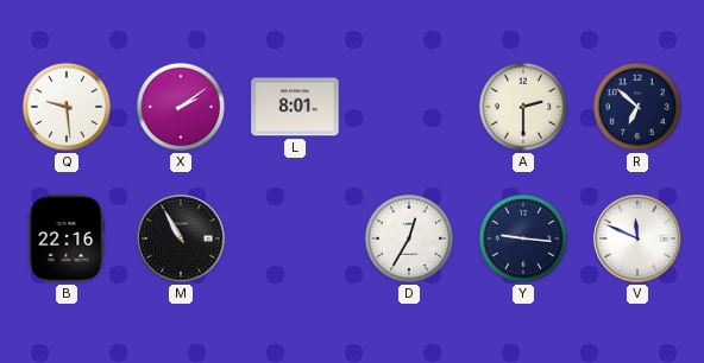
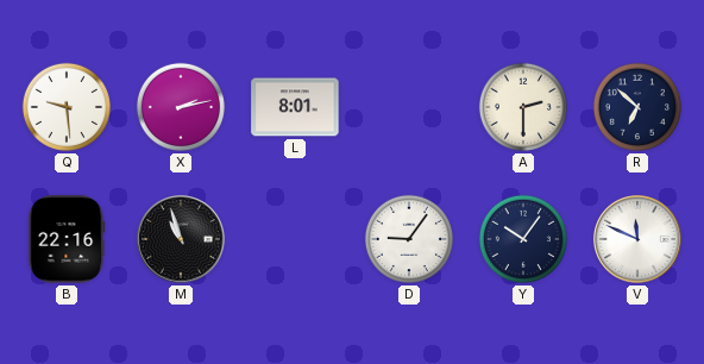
X: 2:09 -> 2:13 (181, 107)
M: 10:55 -> 10:57 (181, 239)
D: 12:35 -> 9:06 (409, 239)
Y: 9:16 -> 10:06 (523, 239)
